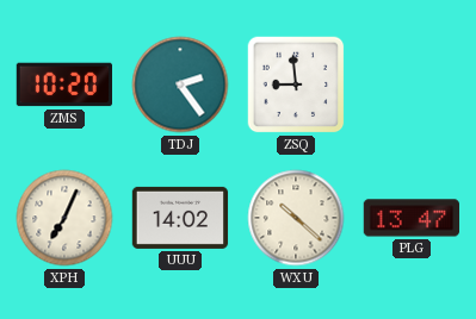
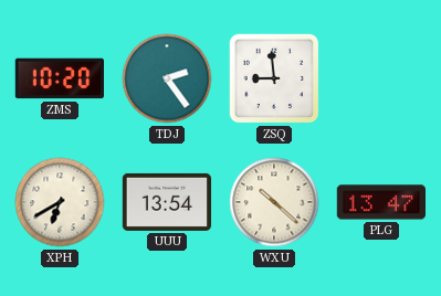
XPH: 7:04 -> 6:40 (60, 202)
UUU: 14:02 -> 13:54 (167, 202)
